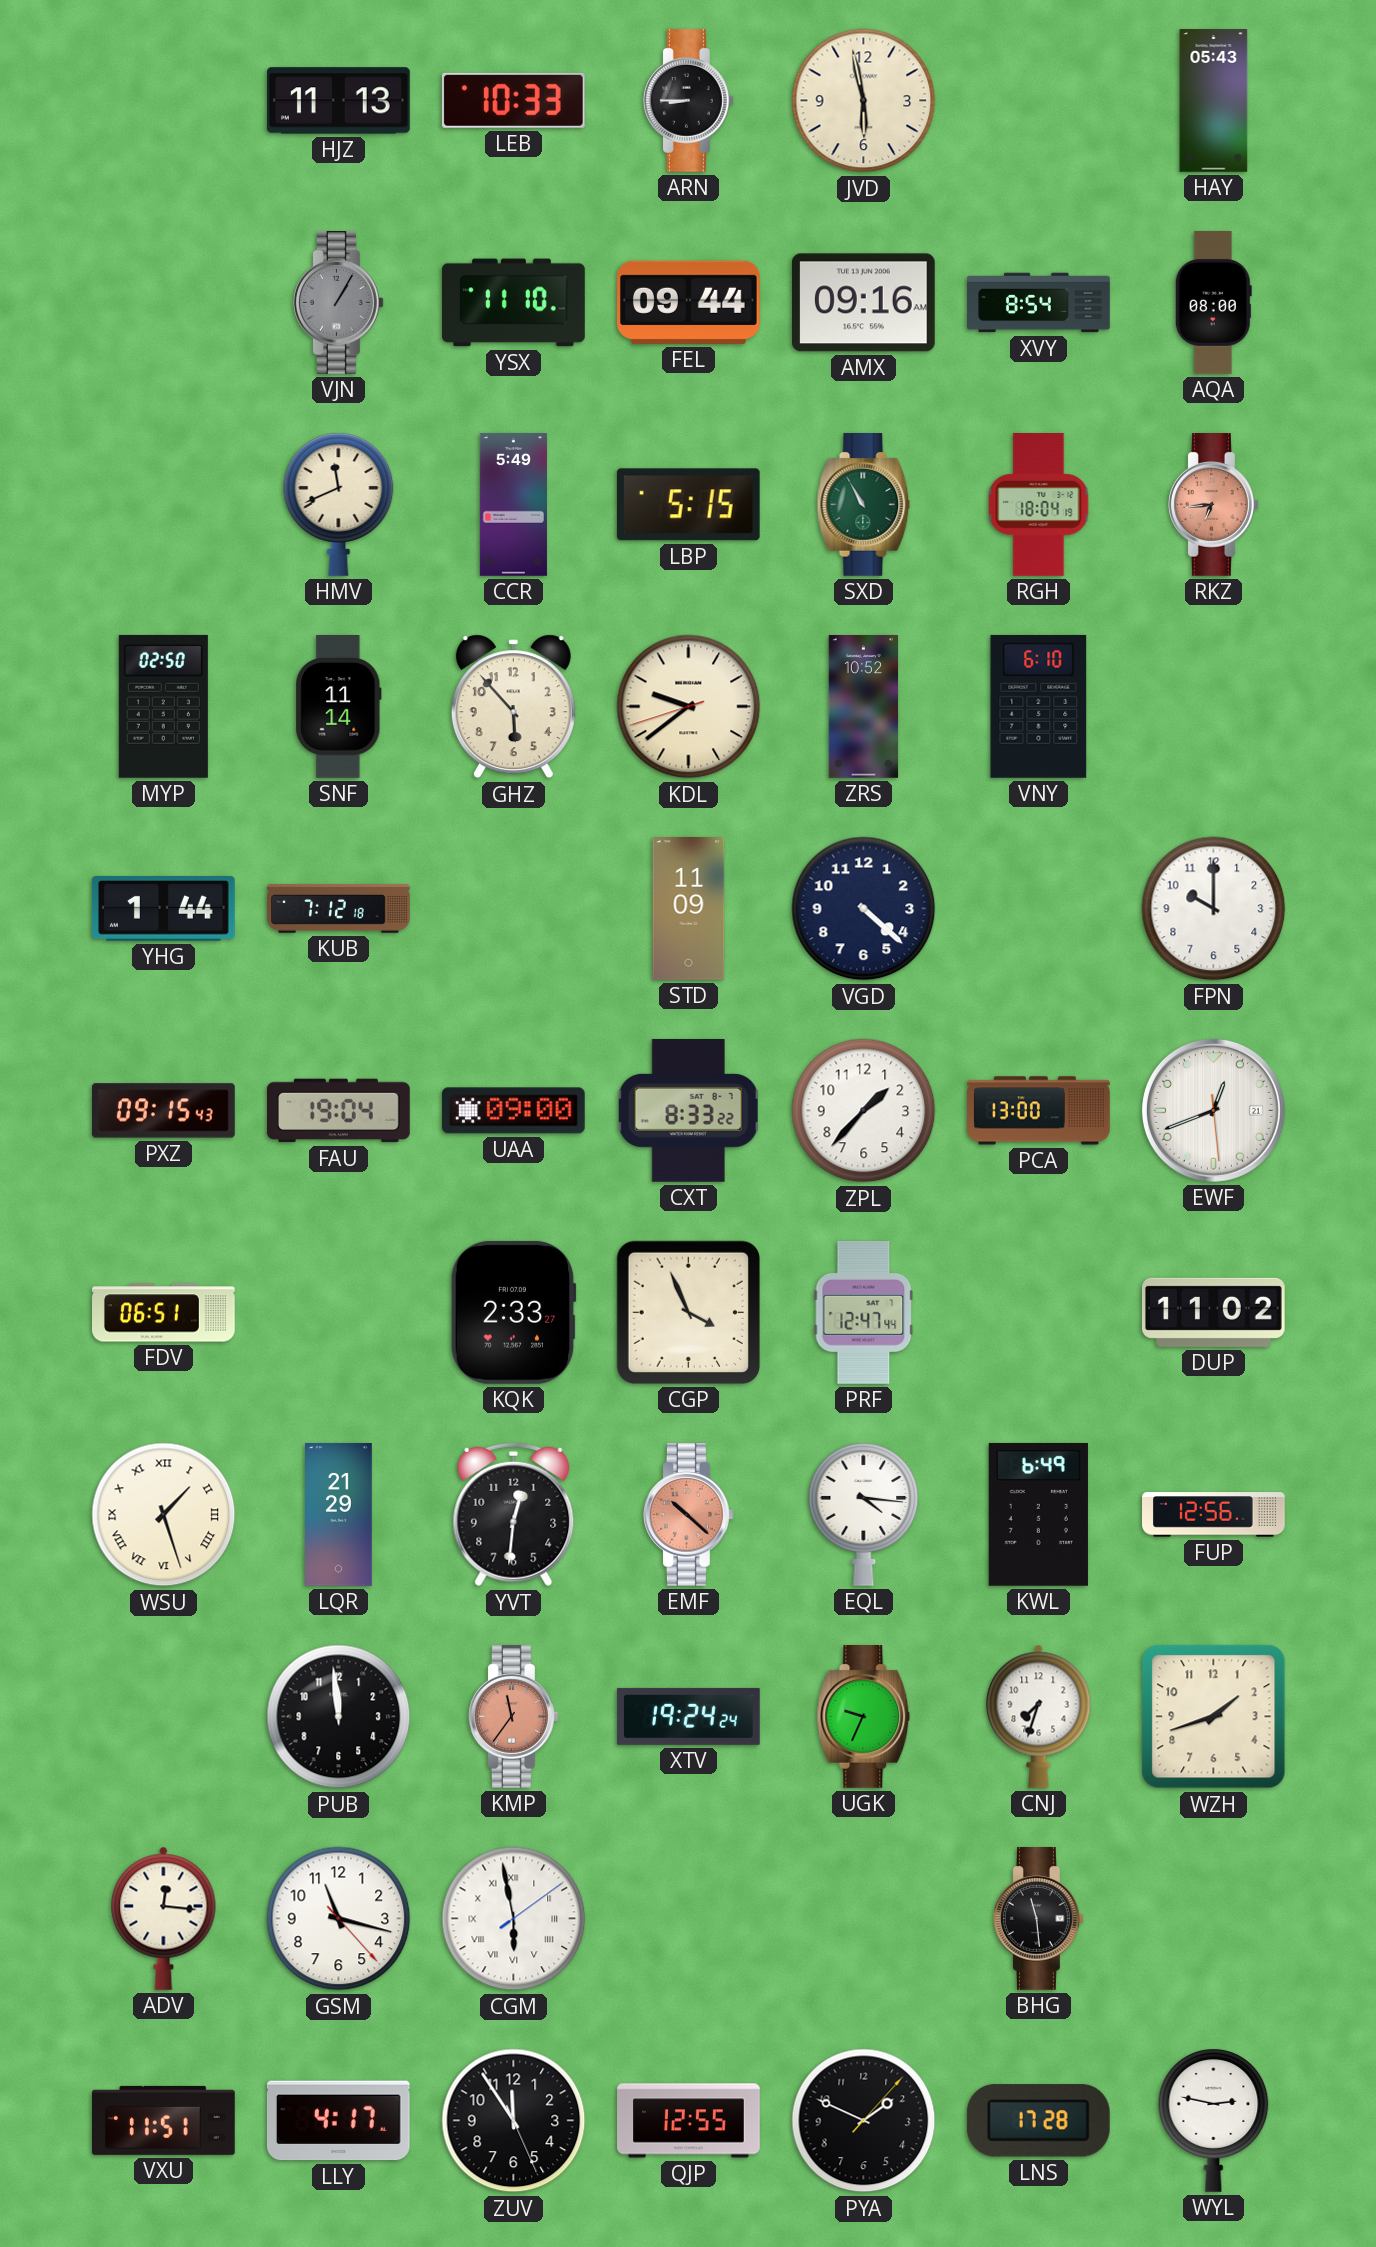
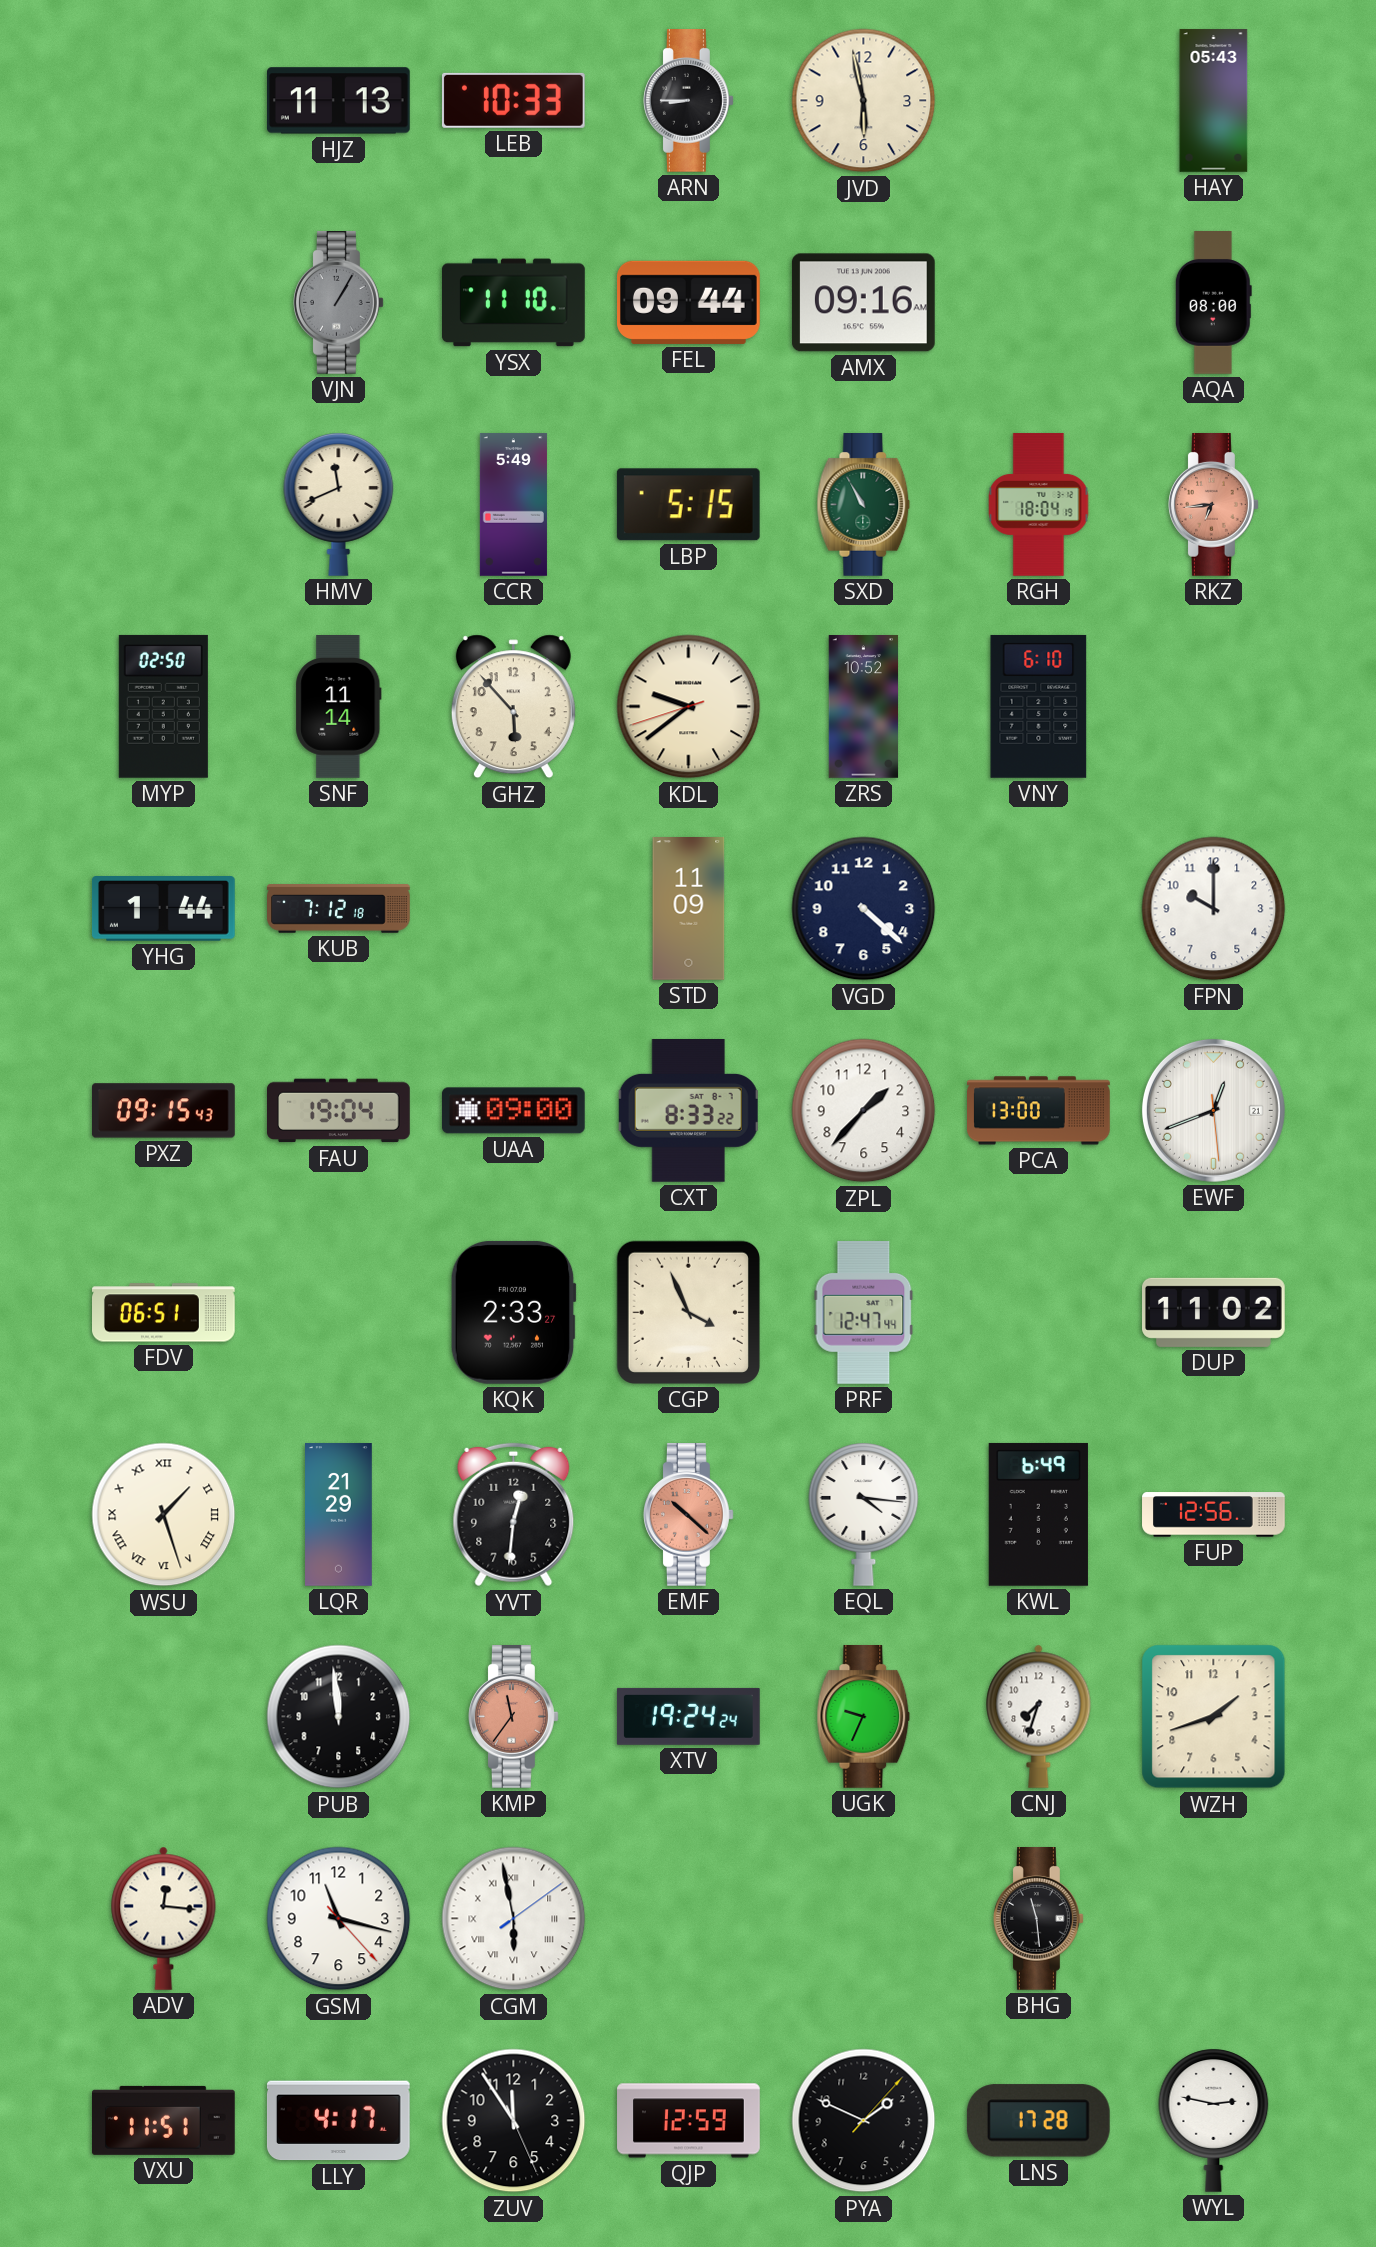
XVY: 8:54 -> none (1039, 303)
QJP: 12:55 -> 12:59 (689, 2121)
